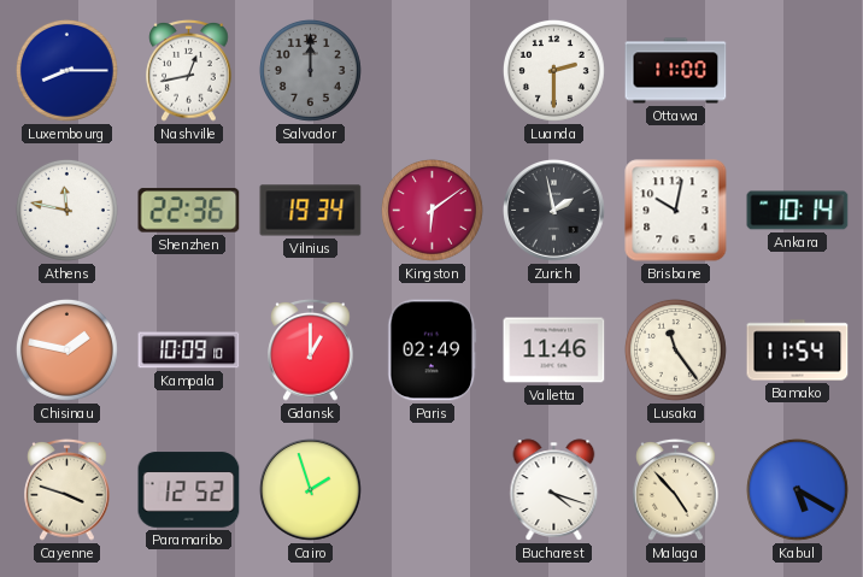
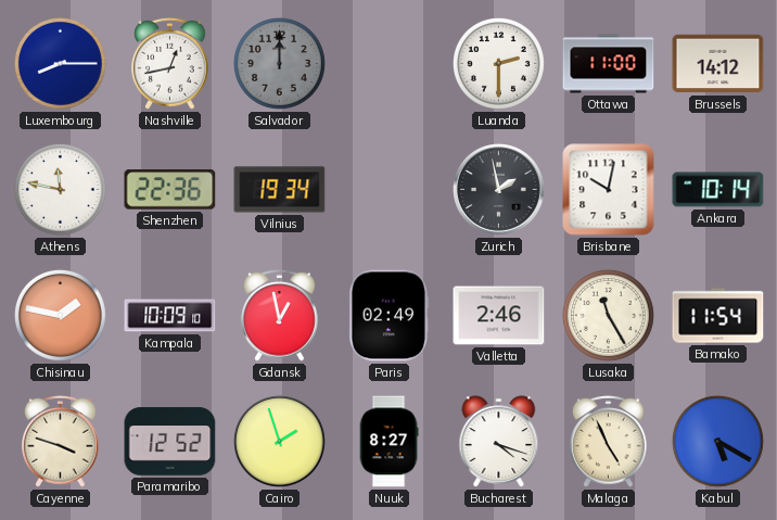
Brussels: none -> 14:12 (718, 64)
Kingston: 6:09 -> none (431, 210)
Gdansk: 1:00 -> 12:58 (280, 315)
Valletta: 11:46 -> 2:46 (499, 316)
Lusaka: 11:24 -> 11:25 (608, 315)
Nuuk: none -> 8:27 (389, 442)
Malaga: 4:53 -> 4:56 (609, 441)
